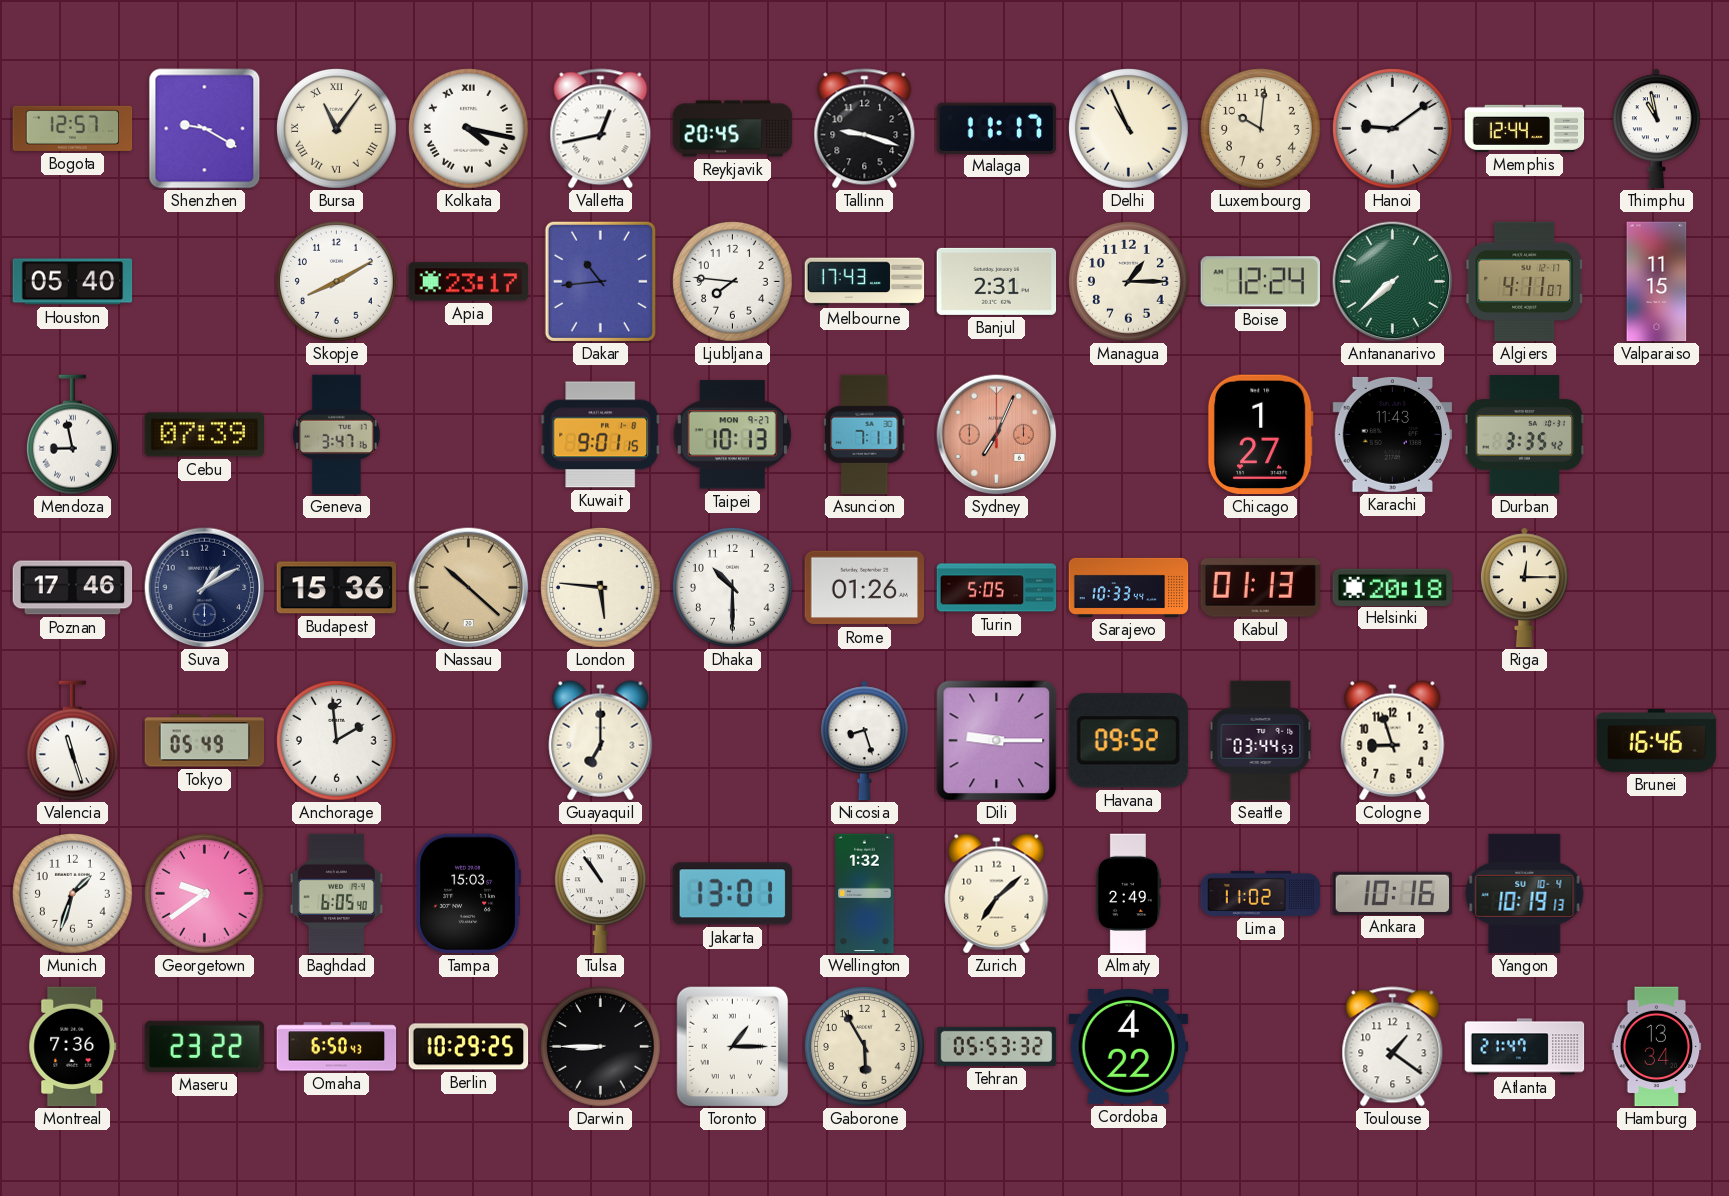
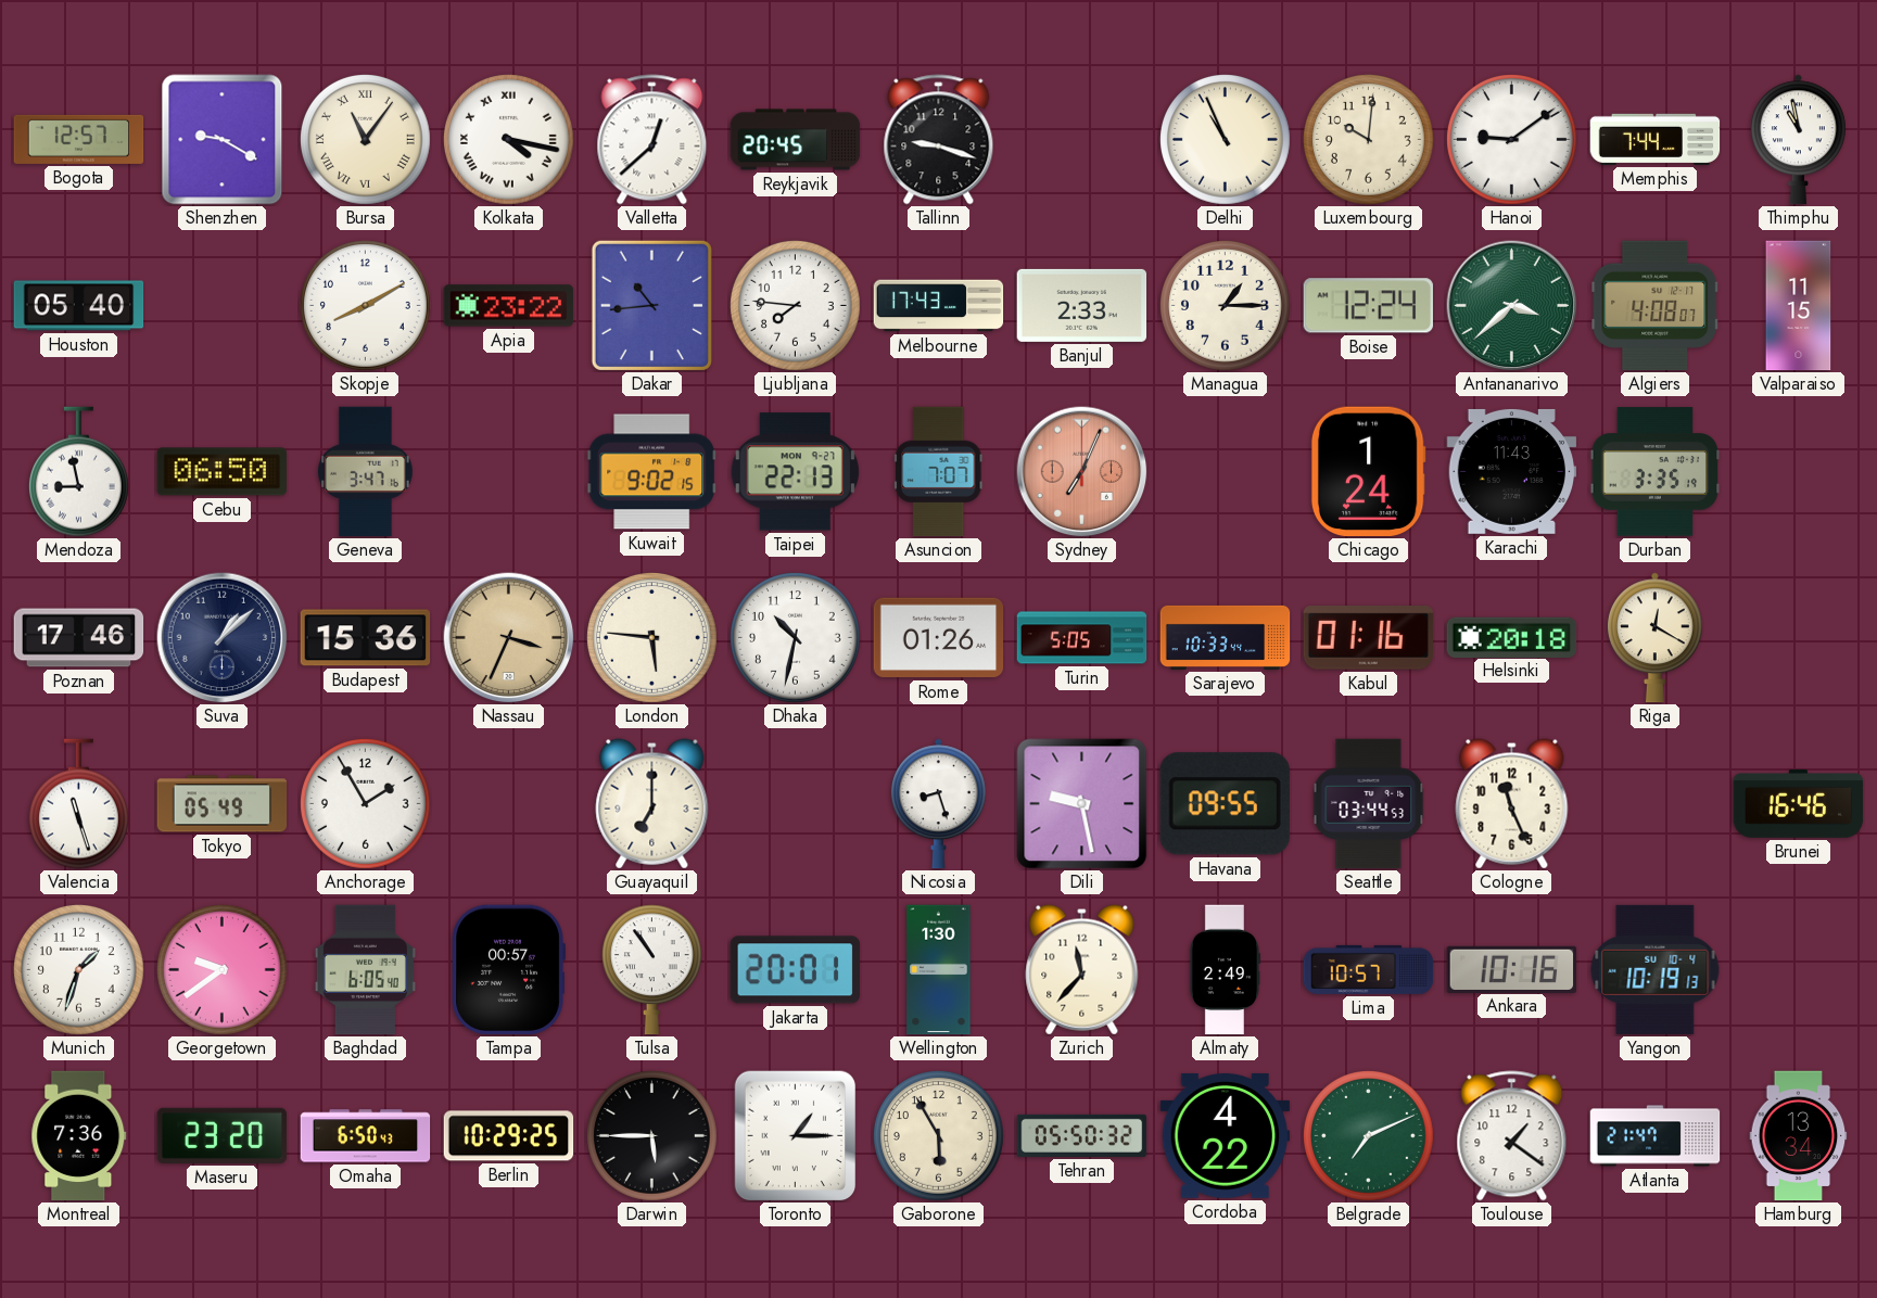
Valletta: 12:43 -> 12:38 (652, 140)
Malaga: 11:17 -> none (996, 128)
Memphis: 12:44 -> 7:44 (1656, 139)
Apia: 23:17 -> 23:22 (509, 306)
Banjul: 2:31 -> 2:33 (1082, 305)
Antananarivo: 7:38 -> 3:38 (1512, 306)
Algiers: 4:11 -> 4:08 (1656, 306)
Cebu: 07:39 -> 06:50 (223, 472)
Kuwait: 9:01 -> 9:02 (652, 472)
Taipei: 10:13 -> 22:13 (795, 472)
Asuncion: 7:11 -> 7:07 (939, 472)
Chicago: 1:27 -> 1:24 (1368, 472)
Durban: 3:35:42 -> 3:35:19 (1656, 472)
Suva: 1:10 -> 1:08 (223, 638)
Nassau: 10:22 -> 3:34 (509, 638)
Dhaka: 10:30 -> 10:32 (796, 638)
Kabul: 01:13 -> 01:16 (1368, 638)
Riga: 12:15 -> 12:20 (1654, 638)
Anchorage: 1:59 -> 1:55 (366, 804)
Dili: 9:15 -> 9:28 (1082, 804)
Havana: 09:52 -> 09:55 (1225, 804)
Cologne: 8:57 -> 11:26 (1512, 804)
Tampa: 15:03 -> 00:57 (508, 970)
Jakarta: 13:01 -> 20:01 (795, 970)
Wellington: 1:32 -> 1:30 (939, 970)
Zurich: 7:08 -> 11:37 (1082, 970)
Lima: 11:02 -> 10:57 (1369, 969)
Maseru: 23:22 -> 23:20 (223, 1135)
Darwin: 8:45 -> 5:45 (652, 1136)
Tehran: 05:53 -> 05:50 (1082, 1135)
Belgrade: none -> 7:11 (1369, 1136)
